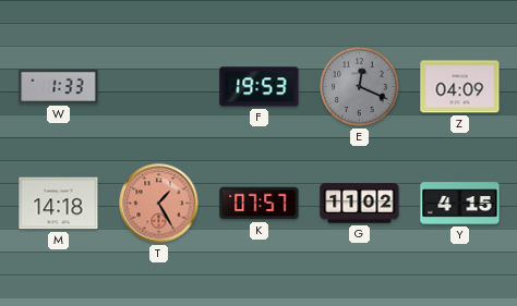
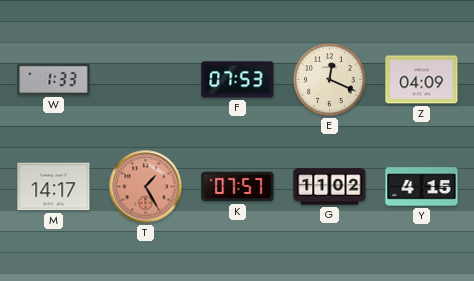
F: 19:53 -> 07:53 (238, 80)
E dial: grey -> cream (330, 80)
M: 14:18 -> 14:17 (54, 187)
